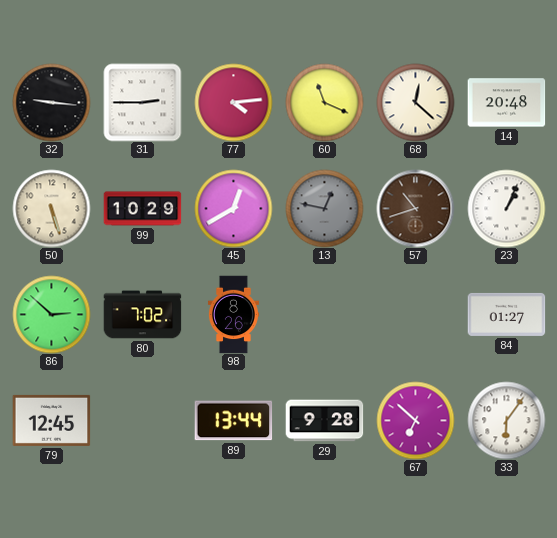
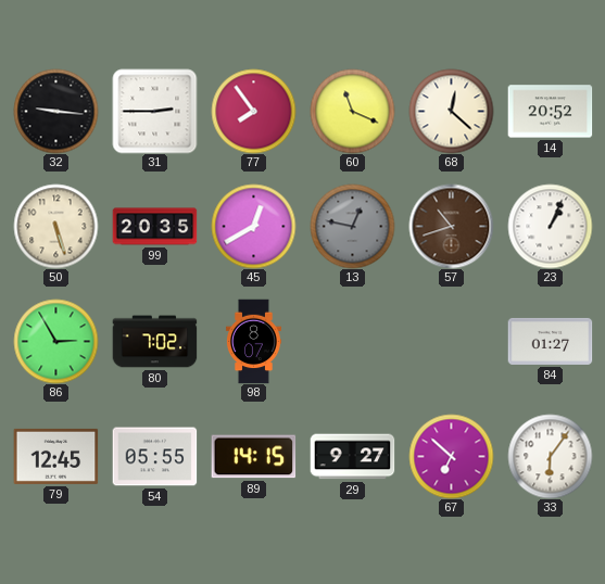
77: 4:14 -> 7:54 (253, 111)
14: 20:48 -> 20:52 (550, 112)
99: 10:29 -> 20:35 (154, 227)
86: 2:52 -> 2:55 (55, 341)
98: 8:26 -> 8:07 (254, 341)
54: none -> 05:55 (154, 457)
89: 13:44 -> 14:15 (253, 457)
29: 9:28 -> 9:27 (352, 457)
